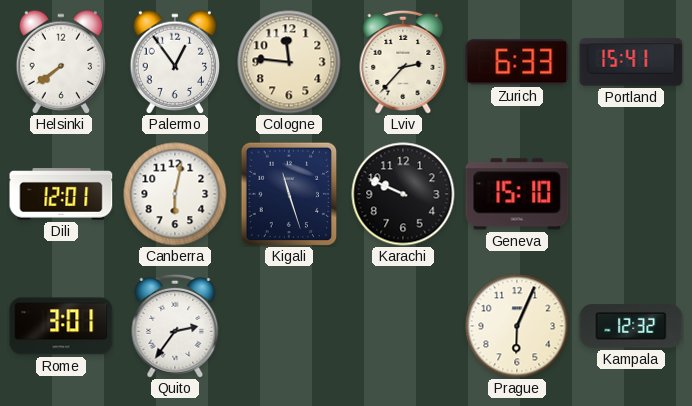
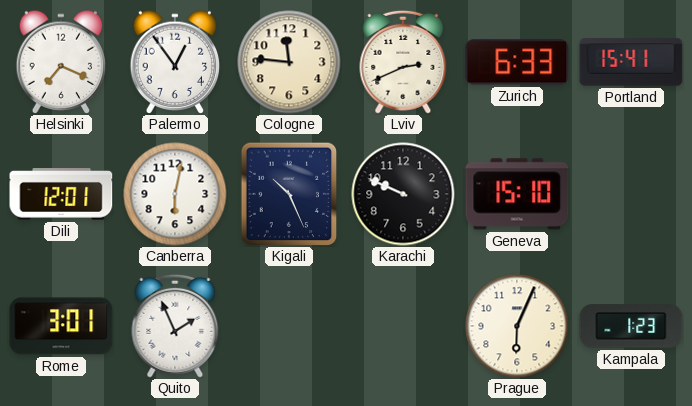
Helsinki: 7:39 -> 7:19 (61, 61)
Lviv: 2:37 -> 2:41 (403, 62)
Kigali: 11:27 -> 10:26 (289, 194)
Quito: 2:36 -> 1:56 (175, 326)
Kampala: 12:32 -> 1:23 (631, 326)
